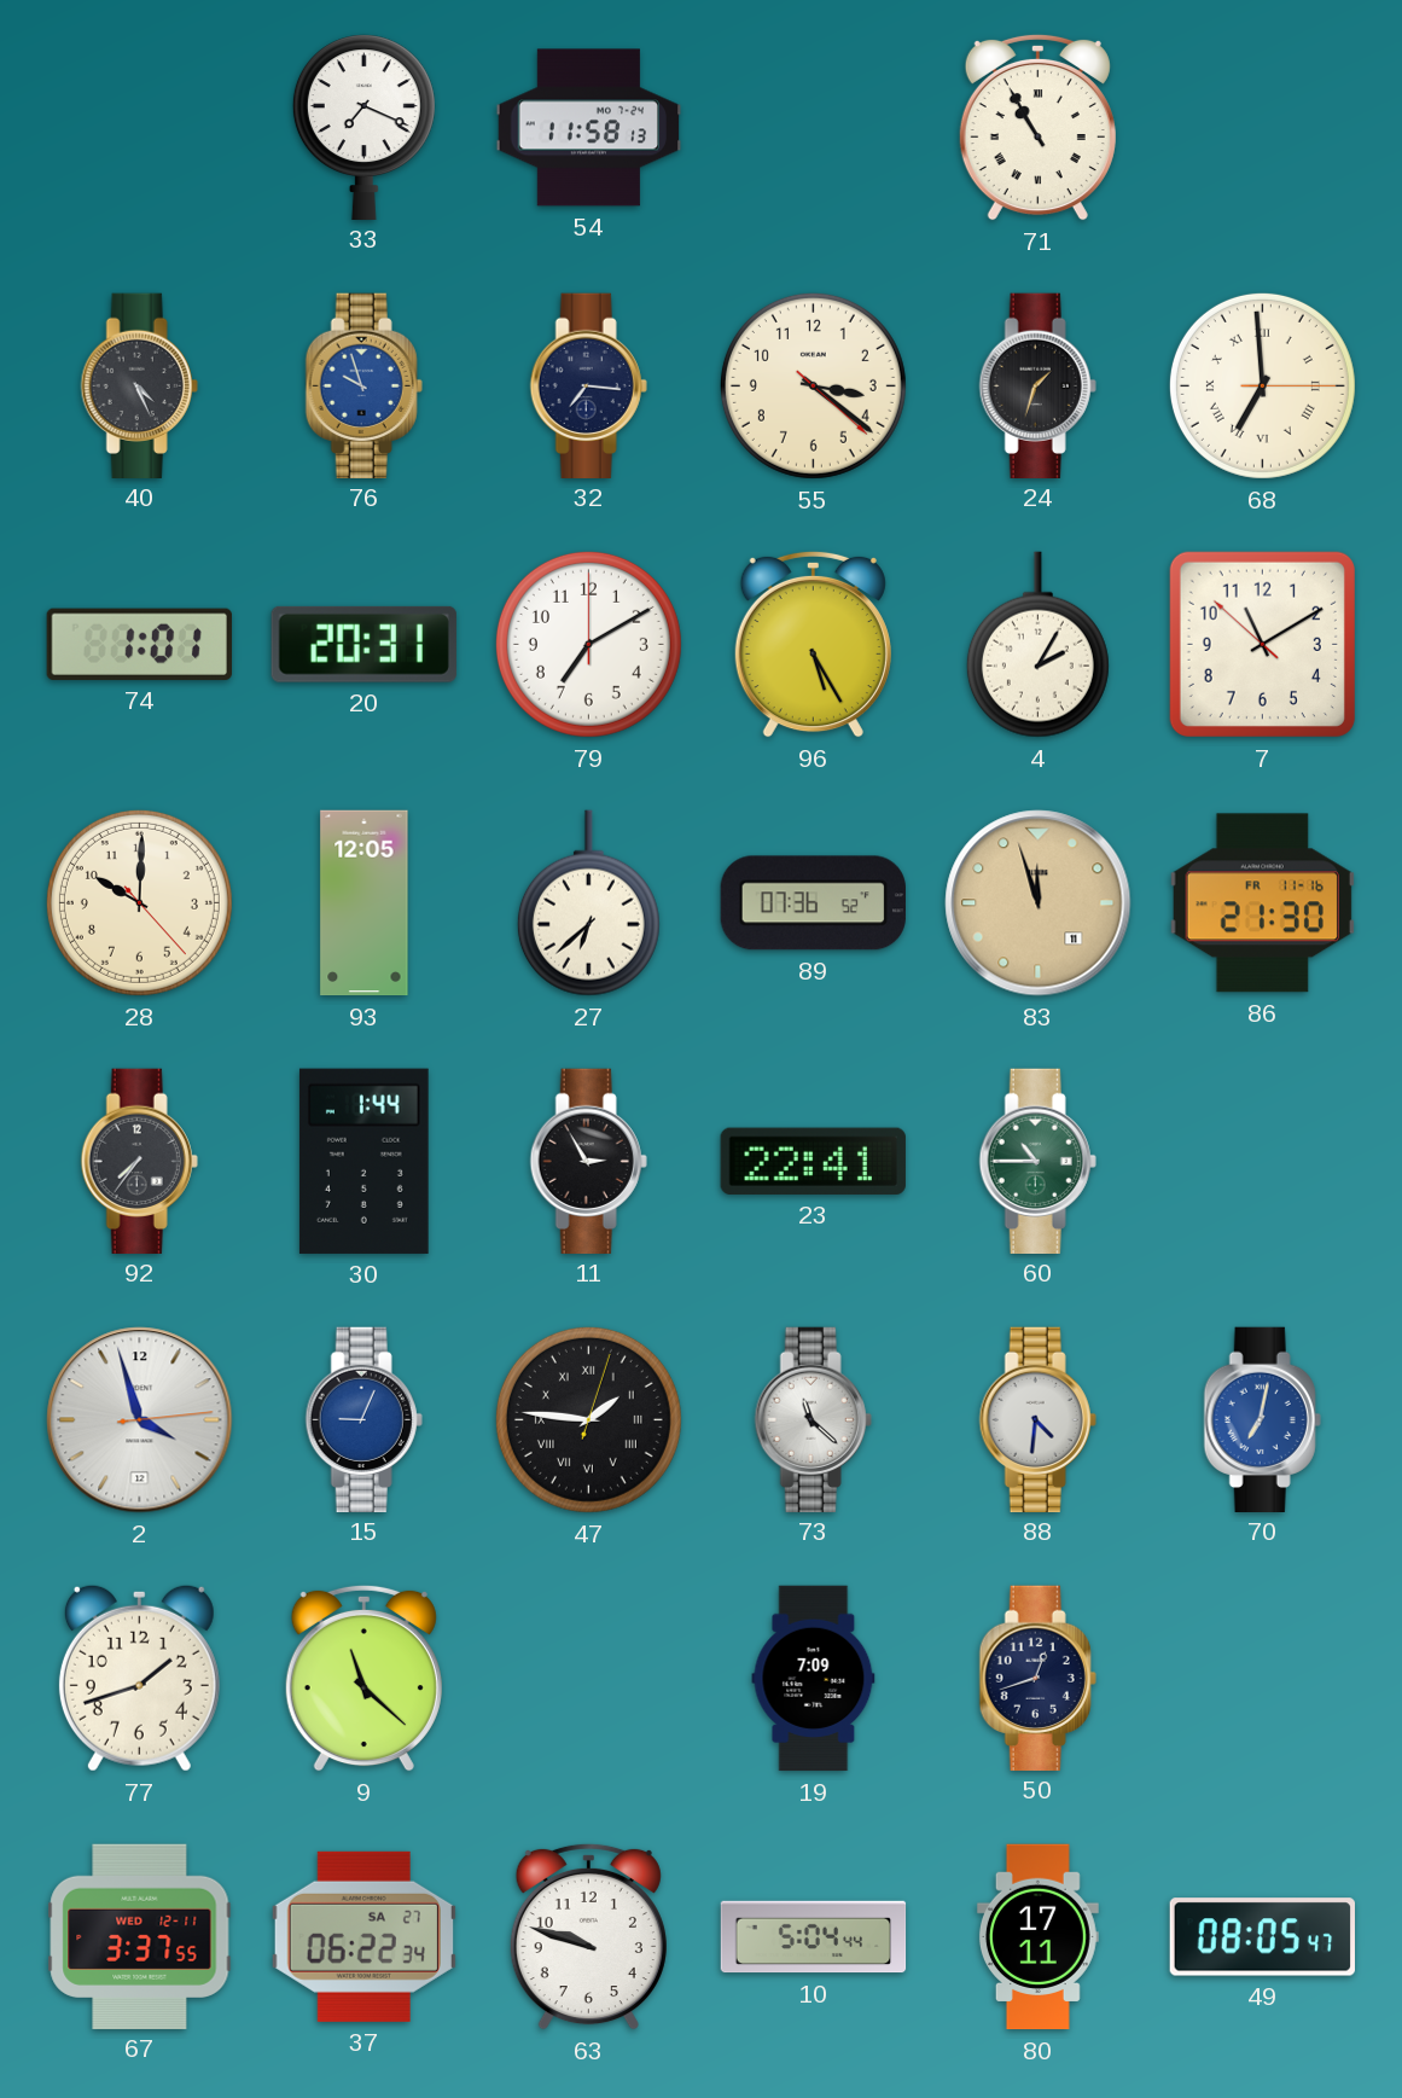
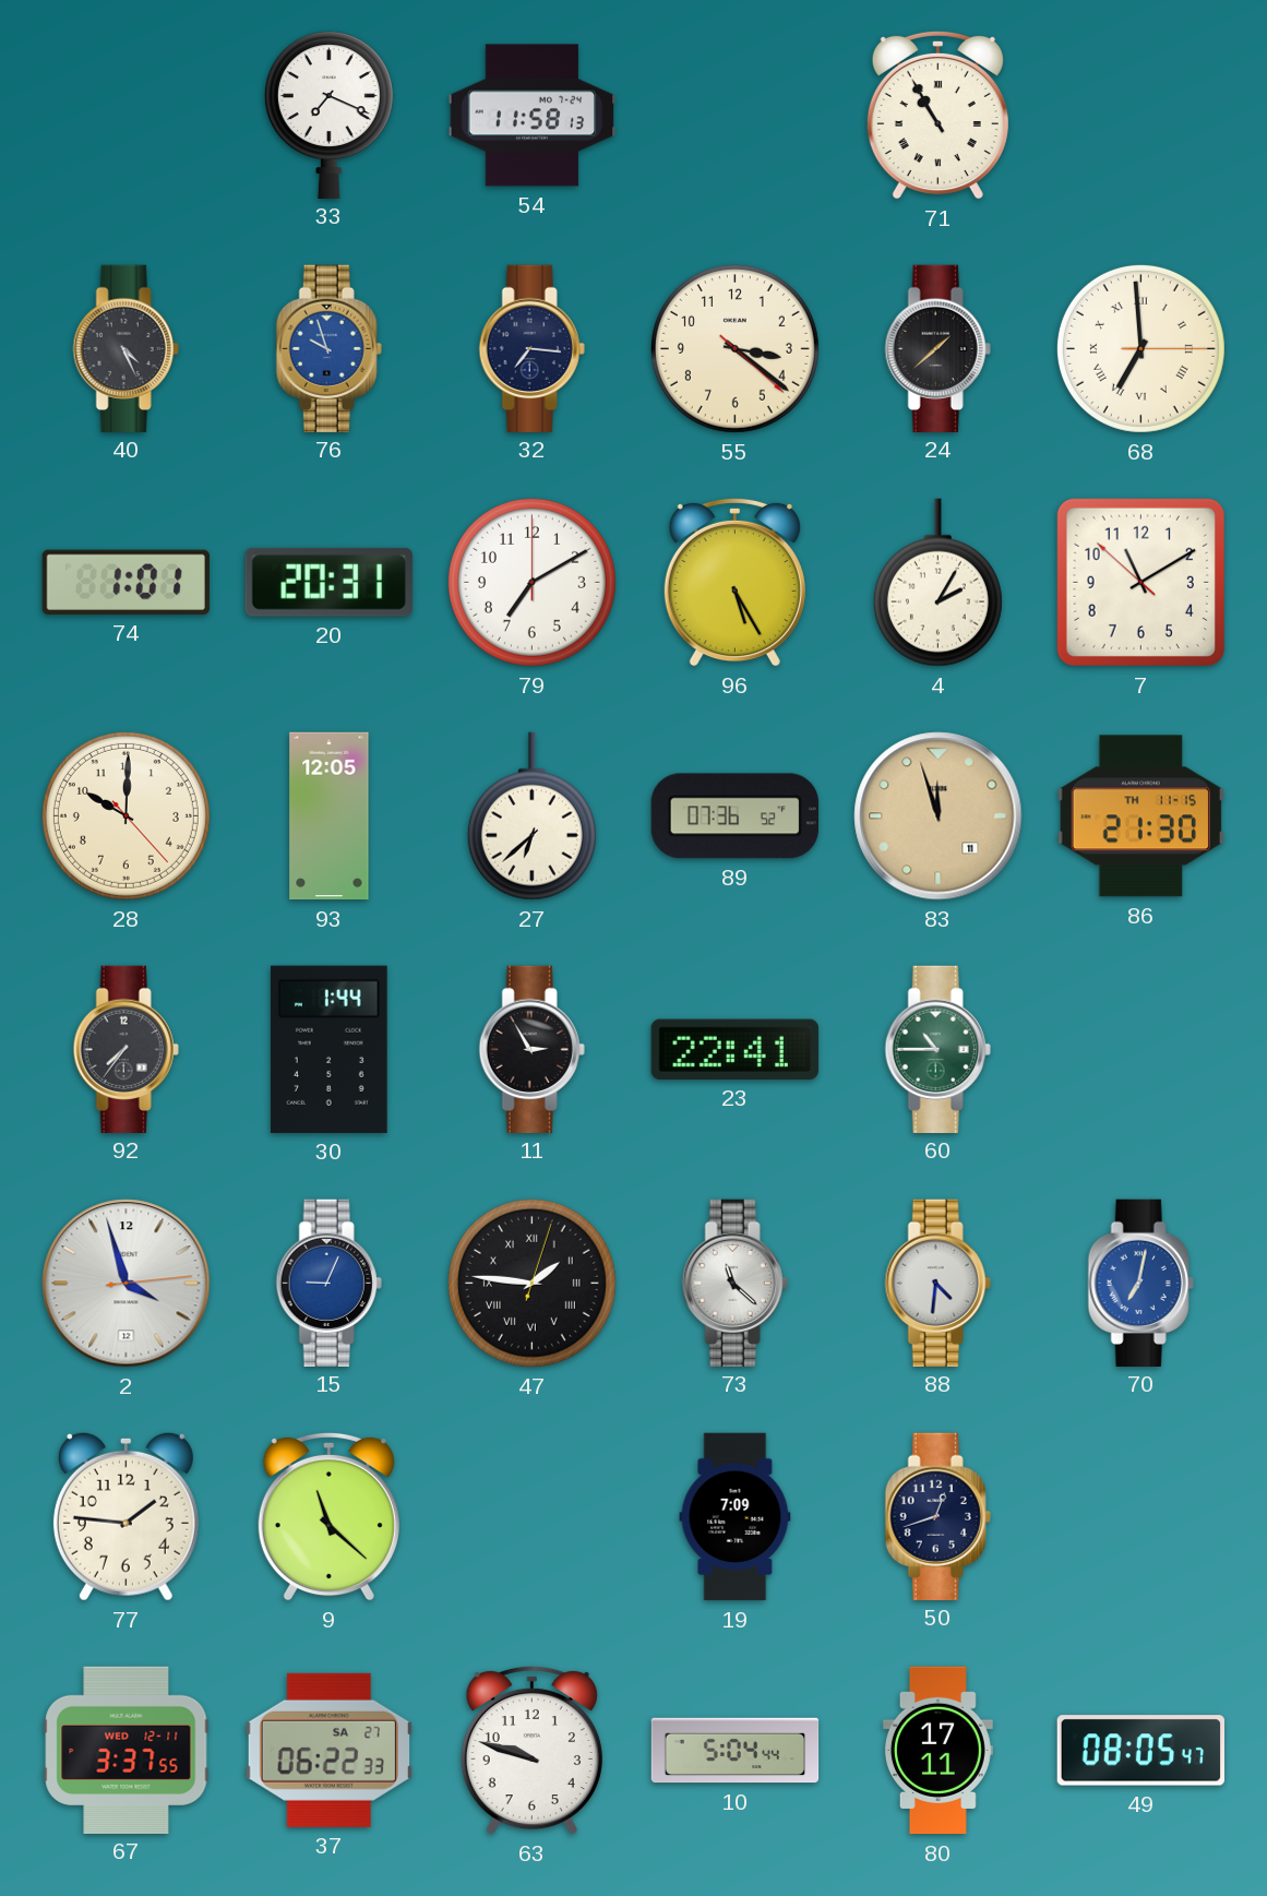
24: 1:33 -> 1:38 (937, 348)
86 date: FR 11-16 -> TH 11-15 (1140, 816)
77: 1:42 -> 1:46 (125, 1516)
37: 06:22:34 -> 06:22:33 (328, 1750)
